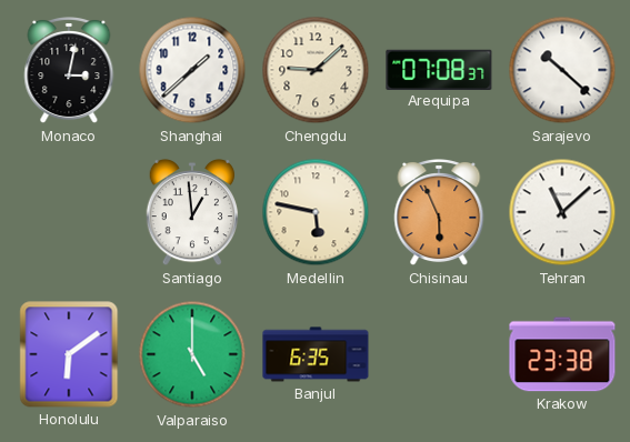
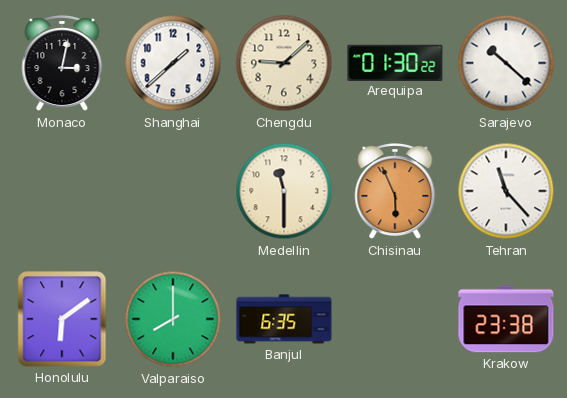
Arequipa: 07:08 -> 01:30 (395, 62)
Santiago: 12:59 -> none (192, 212)
Medellin: 5:47 -> 11:30 (284, 191)
Tehran: 11:08 -> 11:23 (506, 191)
Valparaiso: 5:00 -> 8:00 (173, 319)
